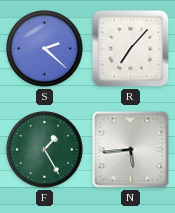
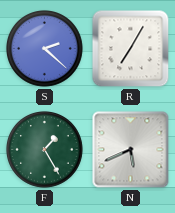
R: 7:07 -> 7:05 (131, 49)
N: 5:44 -> 5:41 (131, 150)
